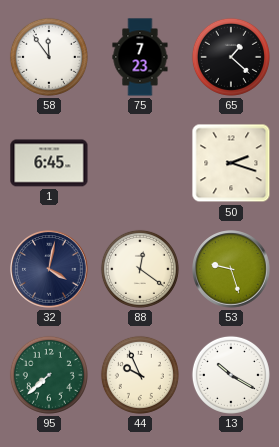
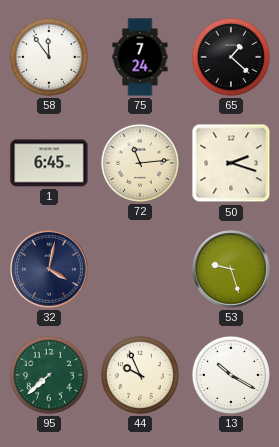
75: 7:23 -> 7:24 (140, 57)
72: none -> 11:14 (140, 163)
88: 12:21 -> none (140, 269)
